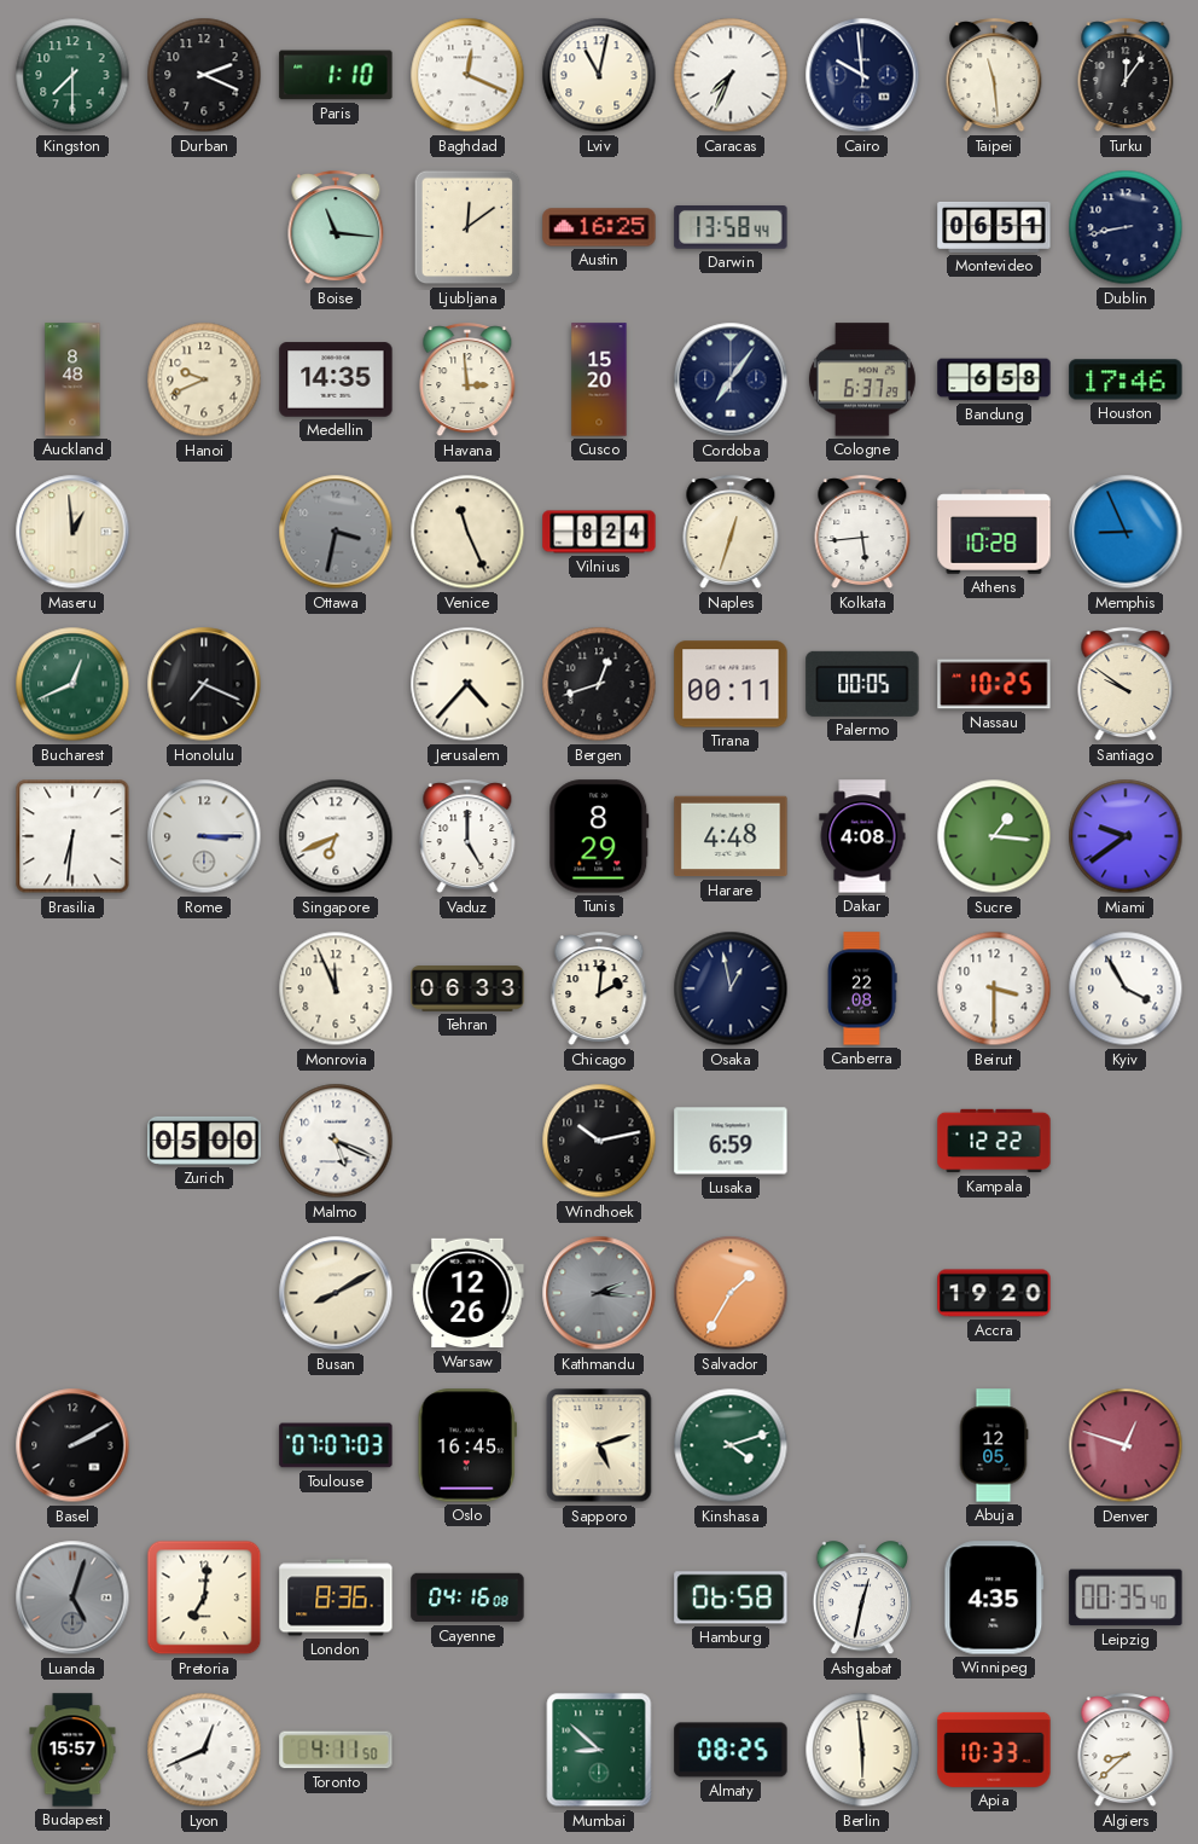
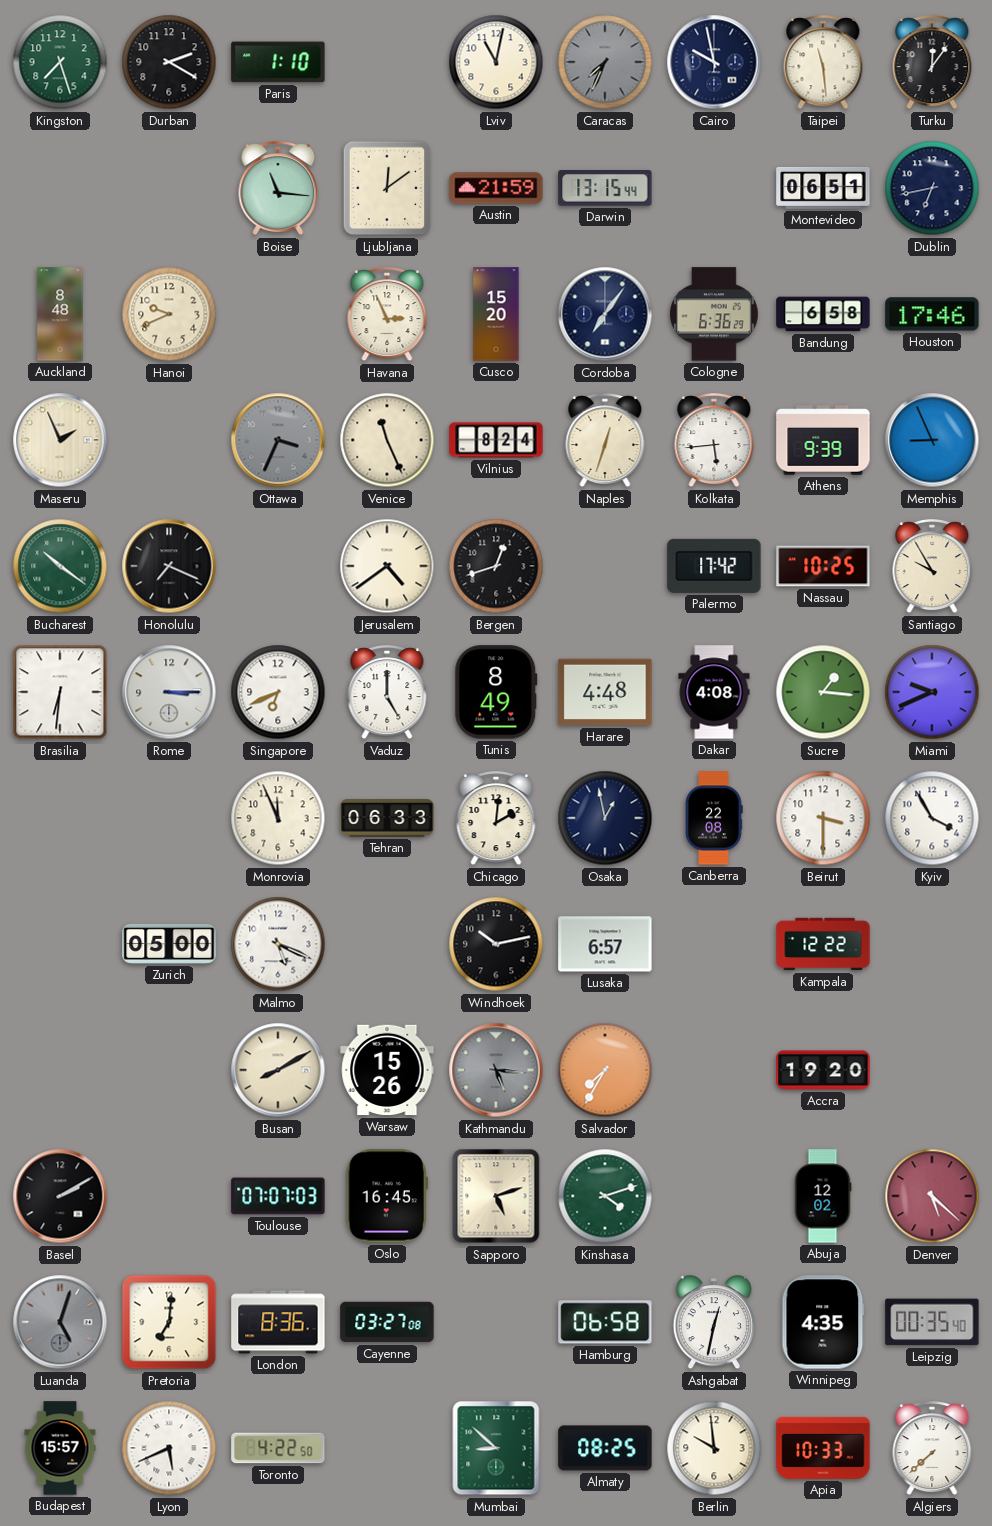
Kingston: 7:30 -> 7:27 (60, 62)
Durban: 2:19 -> 2:20 (169, 62)
Baghdad: 12:19 -> none (467, 75)
Caracas dial: white -> grey (605, 62)
Cairo: 9:59 -> 9:58 (714, 62)
Austin: 16:25 -> 21:59 (496, 188)
Darwin: 13:58 -> 13:15 (605, 189)
Dublin: 8:43 -> 6:43 (932, 188)
Medellin: 14:35 -> none (336, 379)
Havana: 2:59 -> 2:56 (387, 315)
Cologne: 6:37 -> 6:36 (714, 314)
Maseru: 12:59 -> 1:56 (60, 440)
Ottawa: 3:32 -> 3:34 (278, 440)
Athens: 10:28 -> 9:39 (823, 440)
Bucharest: 12:41 -> 10:21 (60, 566)
Jerusalem: 4:37 -> 4:39 (387, 566)
Tirana: 00:11 -> none (731, 684)
Palermo: 00:05 -> 17:42 (714, 566)
Santiago: 9:51 -> 9:55 (932, 567)
Tunis: 8:29 -> 8:49 (496, 692)
Miami: 9:39 -> 9:41 (932, 692)
Lusaka: 6:59 -> 6:57 (605, 944)
Warsaw: 12:26 -> 15:26 (387, 1070)
Kathmandu: 2:16 -> 5:16 (496, 1070)
Salvador: 1:35 -> 7:35 (605, 1070)
Abuja: 12:05 -> 12:02 (823, 1196)
Denver: 12:48 -> 5:22 (932, 1196)
Cayenne: 04:16 -> 03:27 (387, 1322)
Lyon: 12:41 -> 5:41 (169, 1448)
Toronto: 4:11 -> 4:22 (278, 1448)
Berlin: 5:59 -> 9:59 (714, 1448)
Algiers: 8:38 -> 7:38 (932, 1449)
